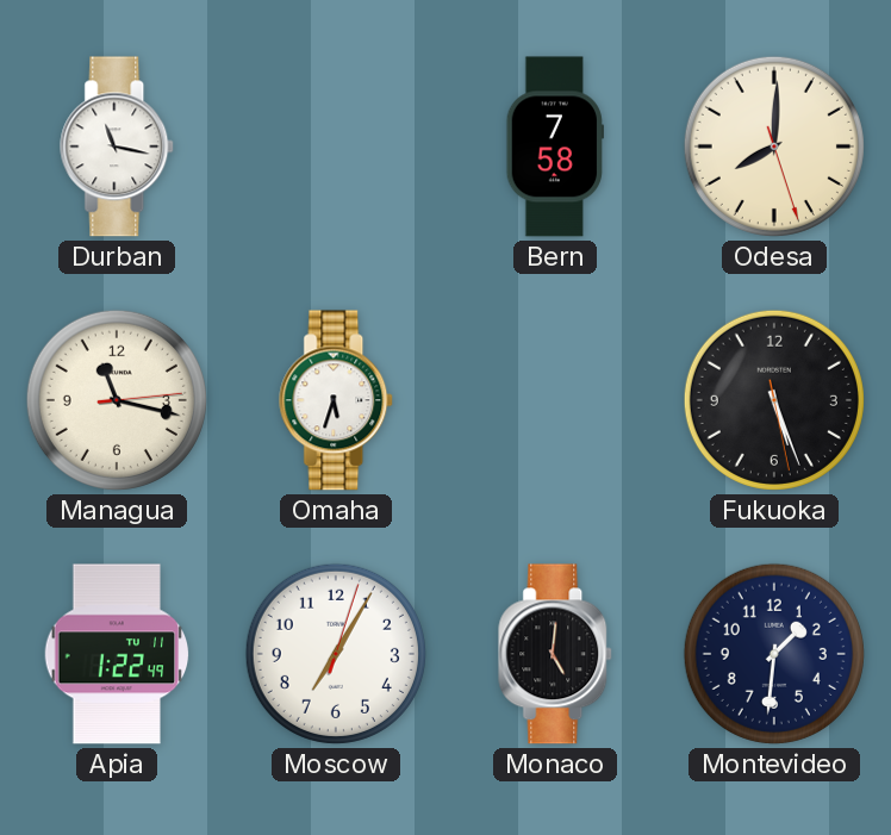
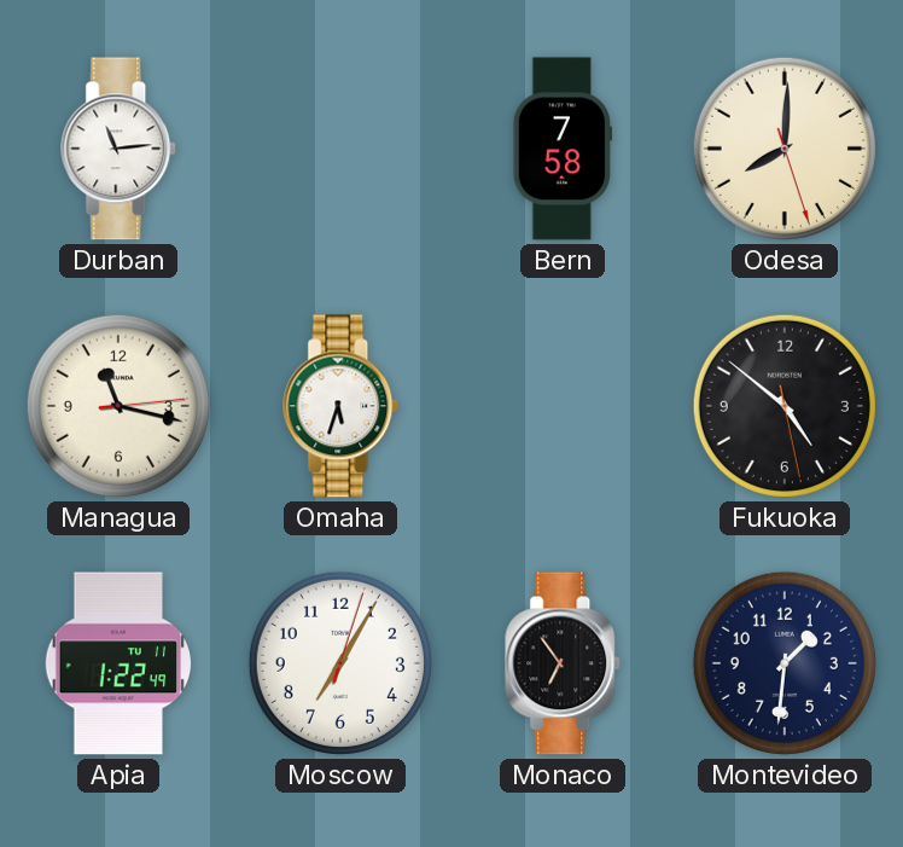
Durban: 11:17 -> 11:14 (120, 149)
Fukuoka: 5:26 -> 4:51 (785, 406)
Monaco: 5:01 -> 6:54 (564, 663)
